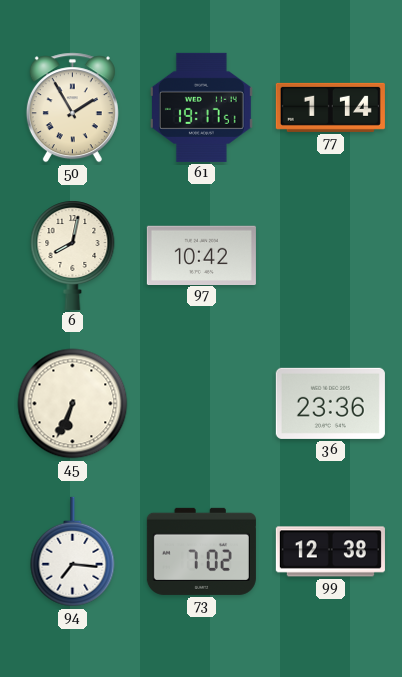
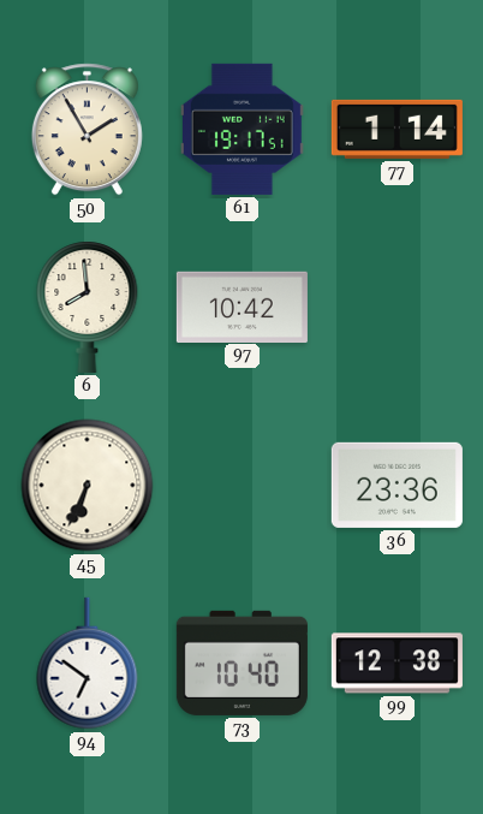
6: 8:02 -> 7:59 (88, 307)
94: 7:16 -> 6:51 (88, 664)
73: 7:02 -> 10:40 (241, 663)
